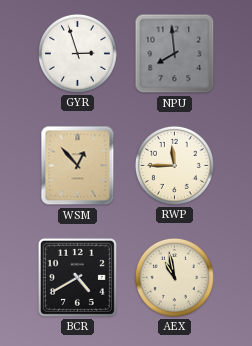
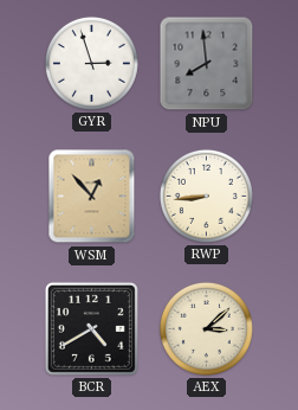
RWP: 11:45 -> 8:44 (206, 196)
AEX: 10:58 -> 3:08 (206, 328)
